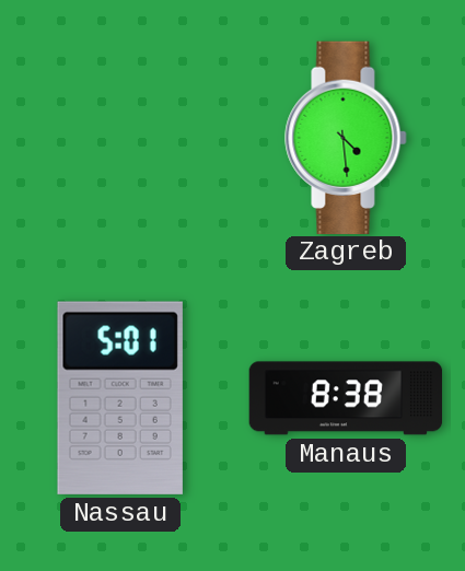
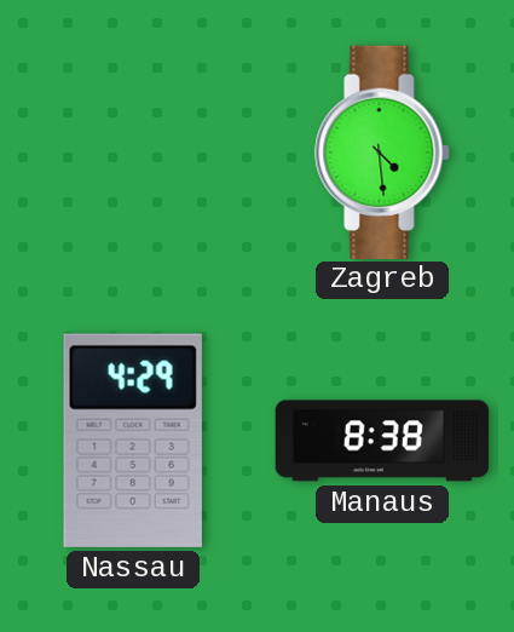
Nassau: 5:01 -> 4:29 (133, 441)
